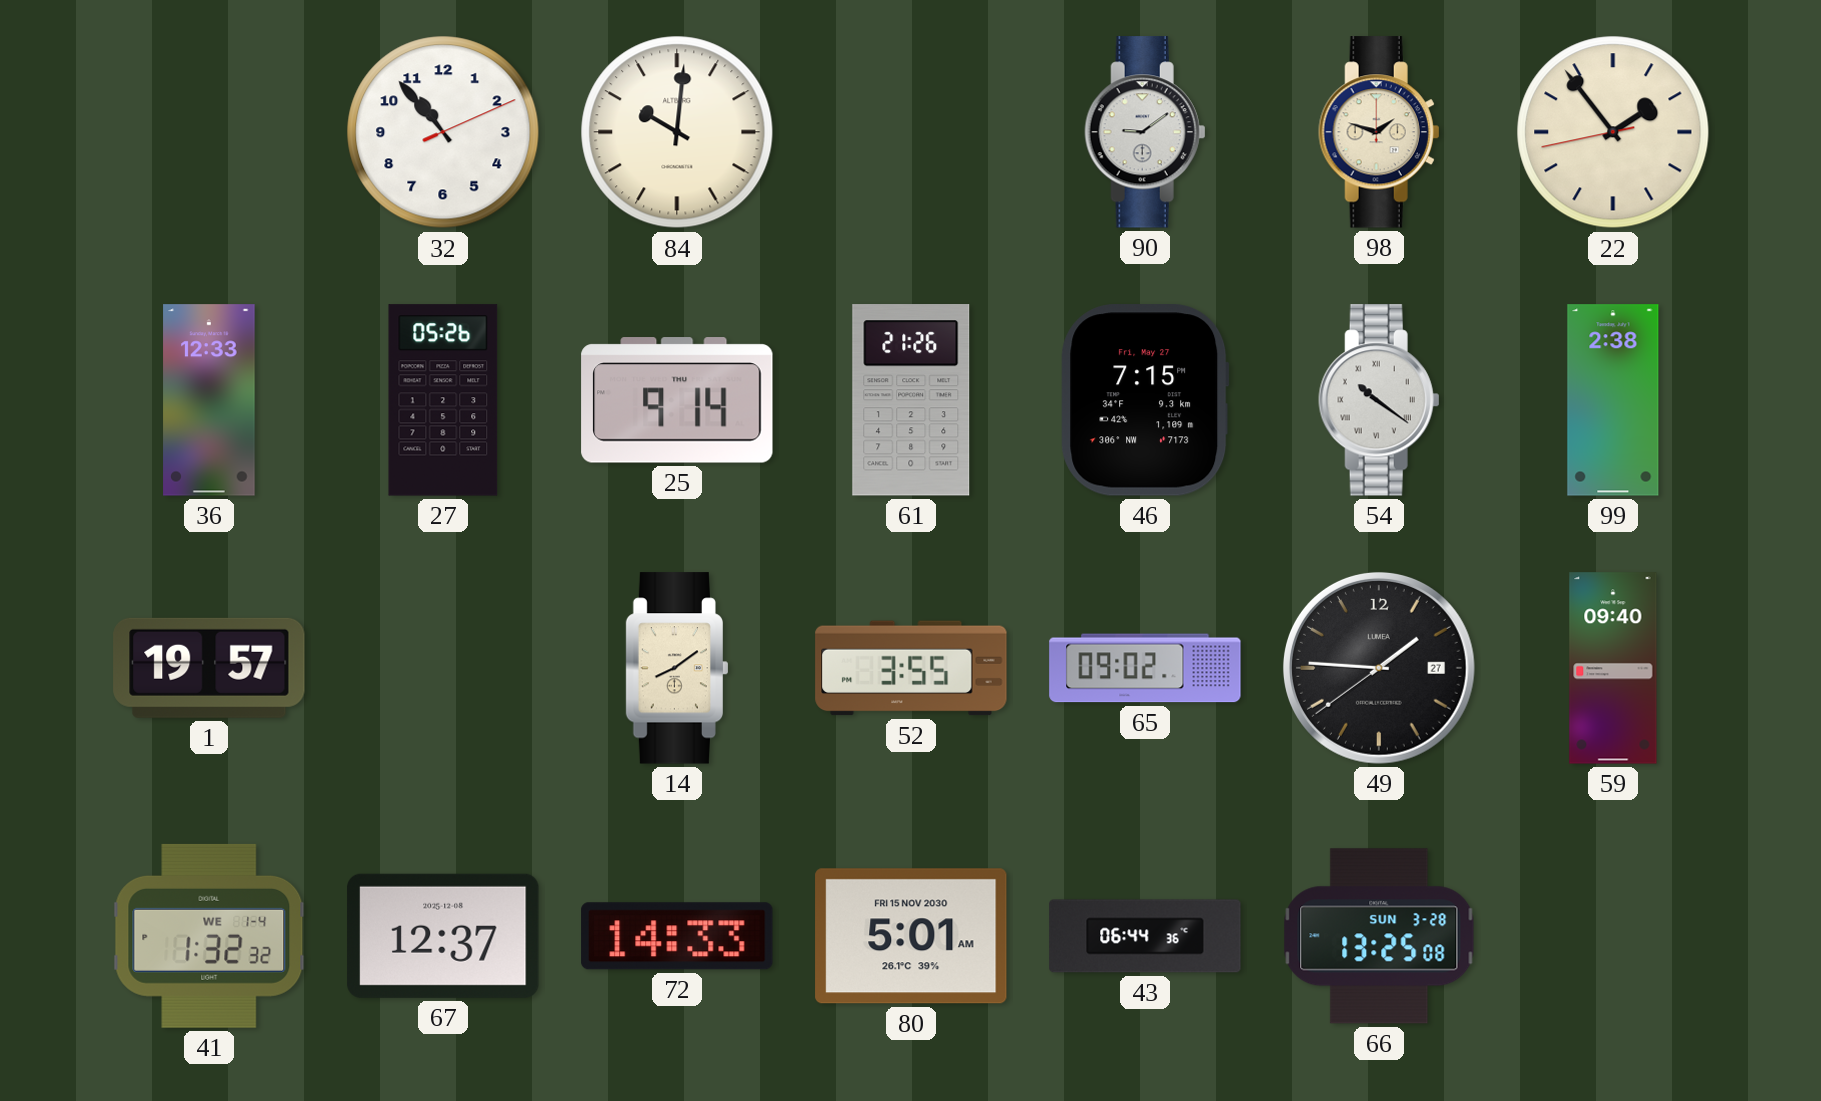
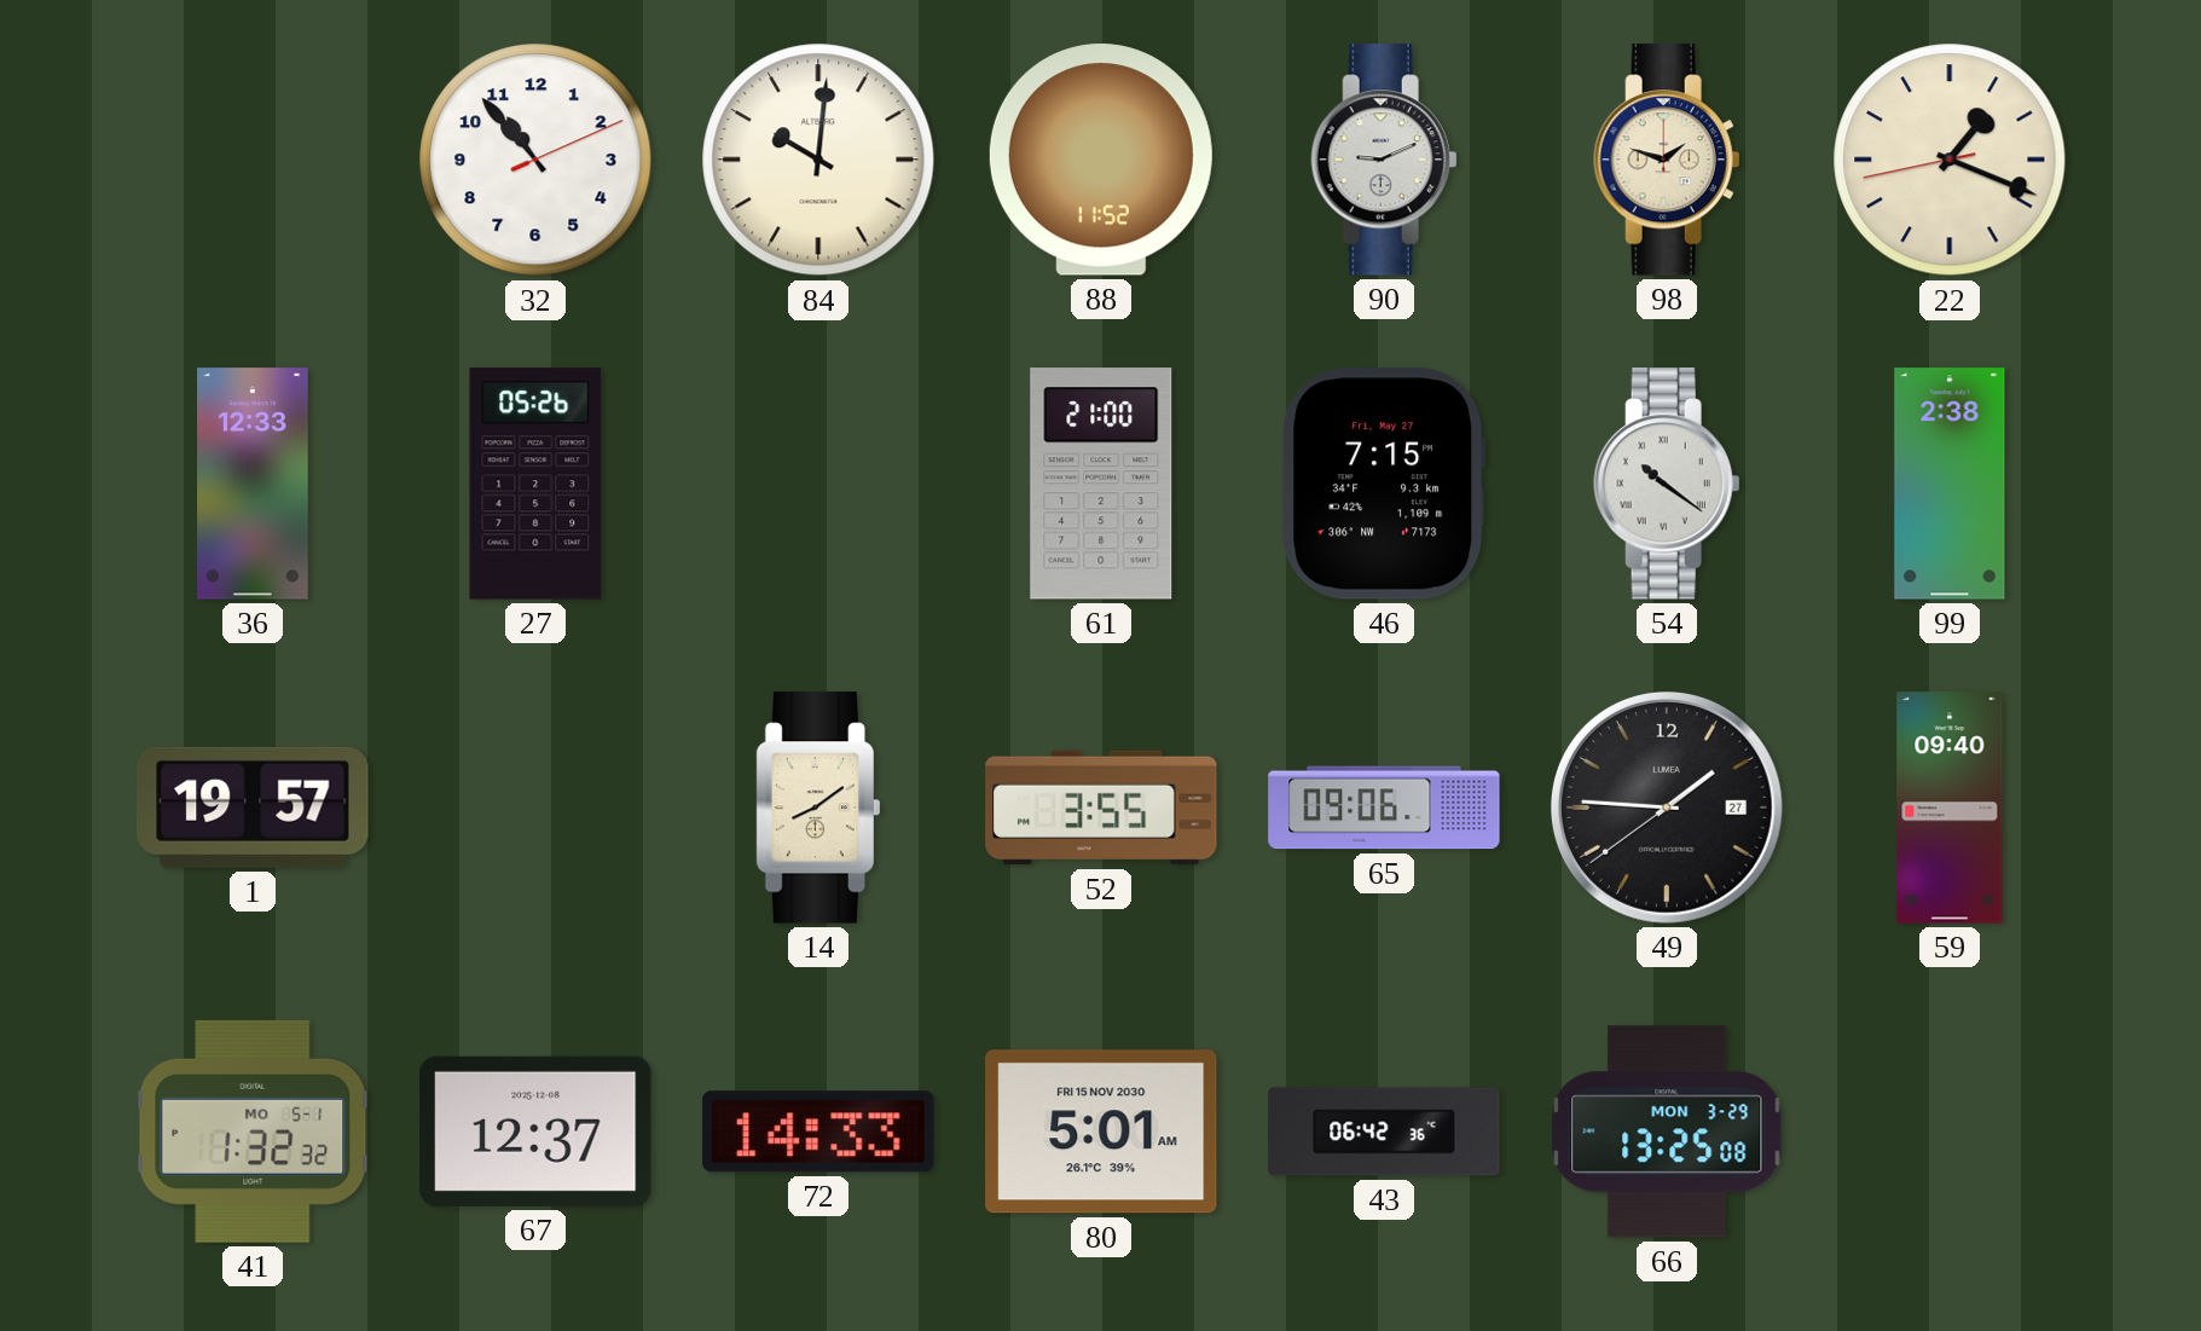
88: none -> 11:52 (1101, 160)
90: 9:09 -> 9:11 (1384, 160)
22: 1:53 -> 1:18 (1950, 160)
25: 9:14 -> none (677, 400)
61: 21:26 -> 21:00 (1101, 484)
65: 09:02 -> 09:06 (1384, 808)
41 date: WE 1-4 -> MO 5-1 (253, 1132)
43: 06:44 -> 06:42 (1384, 1132)
66 date: SUN 3-28 -> MON 3-29 (1667, 1132)
